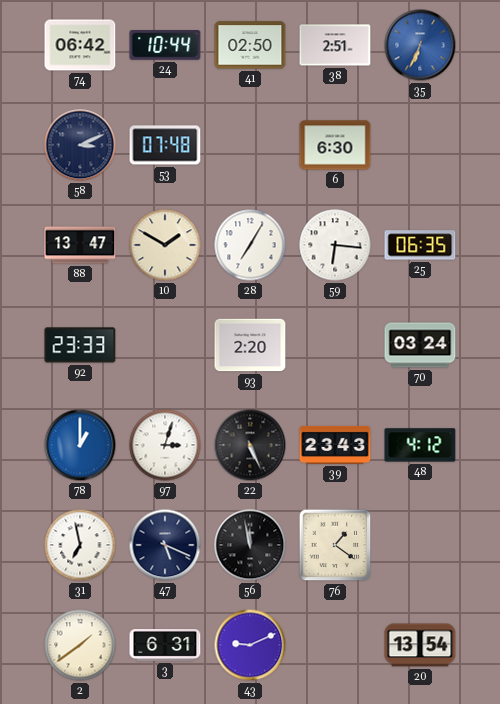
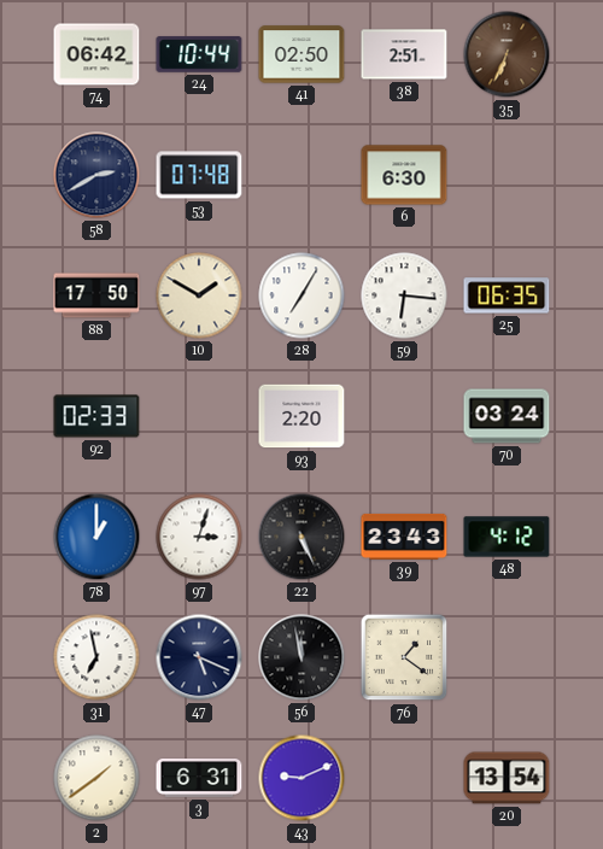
35 dial: blue -> brown (507, 54)
58: 3:11 -> 2:40 (96, 175)
88: 13:47 -> 17:50 (96, 295)
92: 23:33 -> 02:33 (96, 416)
